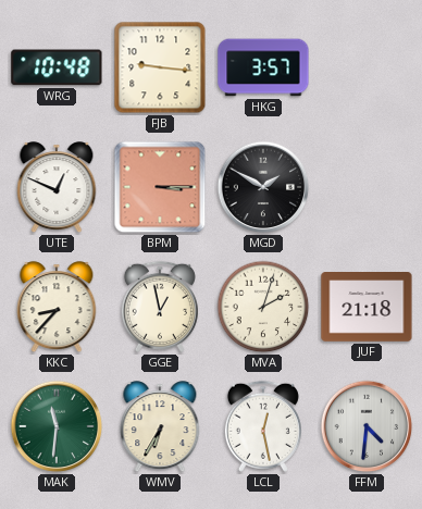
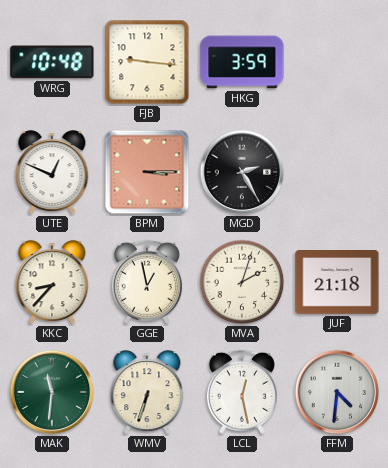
HKG: 3:57 -> 3:59 (242, 62)
MGD: 1:50 -> 2:25 (242, 172)
WMV: 6:35 -> 6:33 (147, 393)
